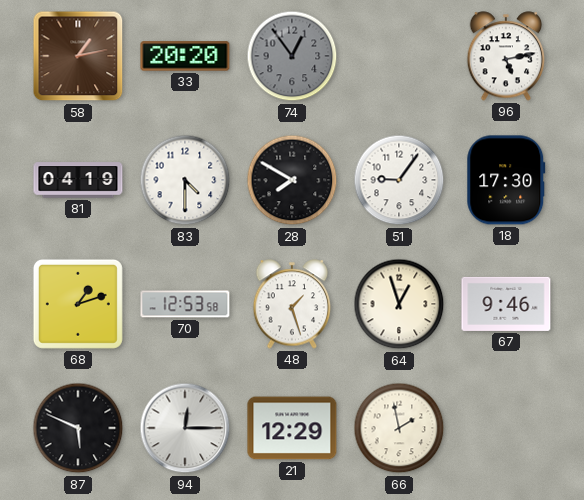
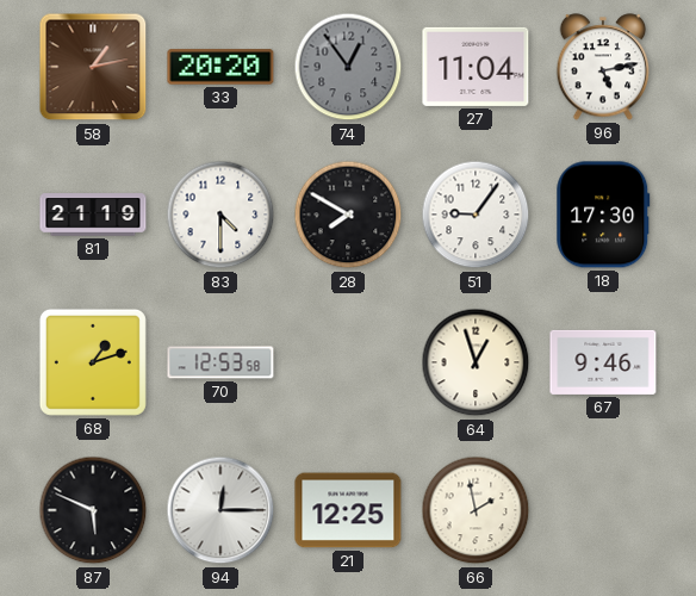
27: none -> 11:04 (476, 67)
81: 04:19 -> 21:19 (93, 215)
48: 1:27 -> none (292, 304)
21: 12:29 -> 12:25 (348, 510)
